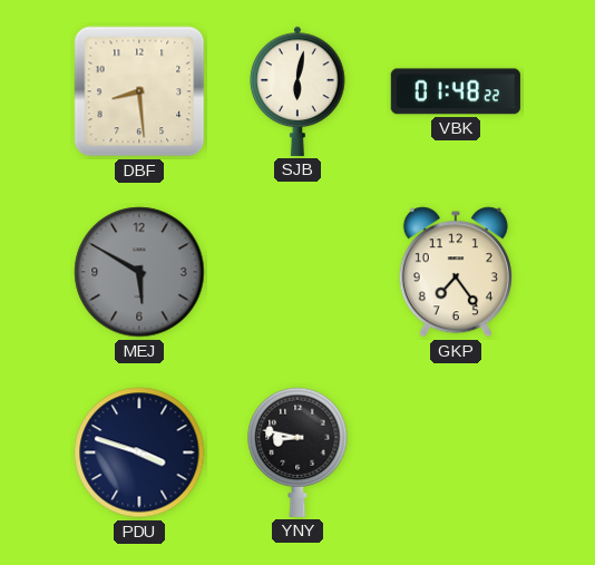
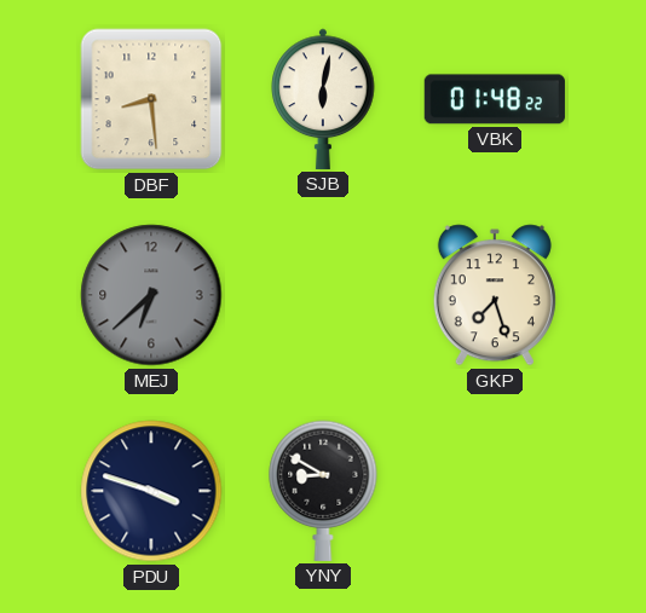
MEJ: 5:50 -> 6:38 (151, 295)
GKP: 7:24 -> 7:27 (495, 295)
YNY: 8:47 -> 8:50 (323, 491)
